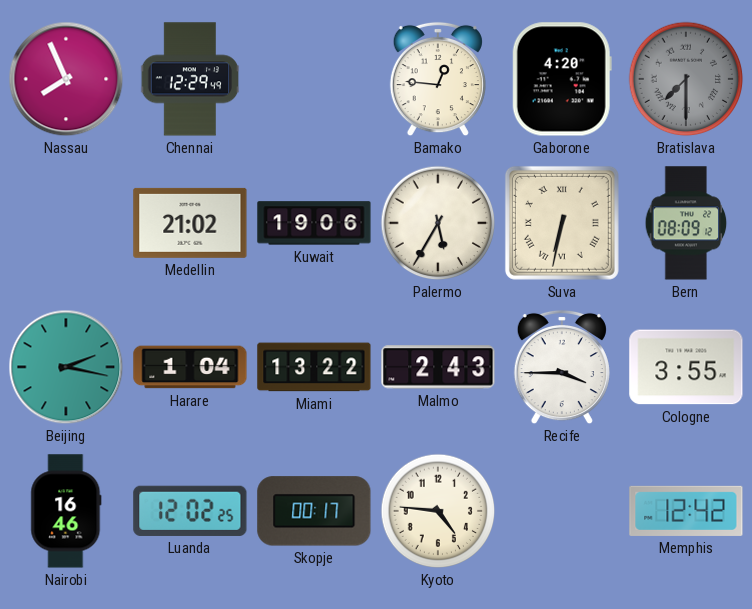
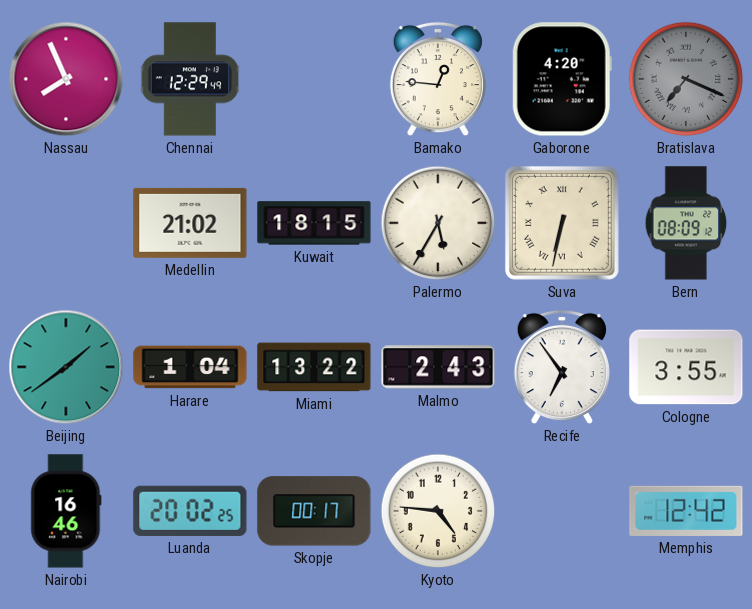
Bratislava: 7:30 -> 7:19 (686, 79)
Kuwait: 19:06 -> 18:15 (314, 223)
Beijing: 2:17 -> 1:39 (66, 367)
Recife: 3:45 -> 6:54 (562, 367)
Luanda: 12:02 -> 20:02 (190, 511)
